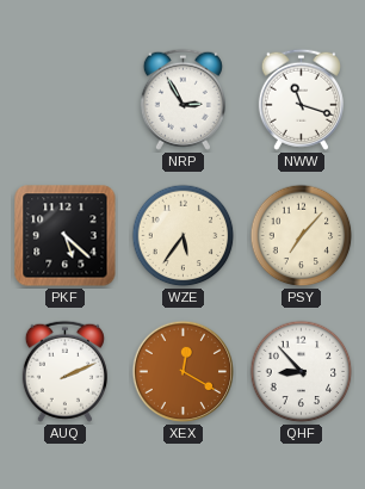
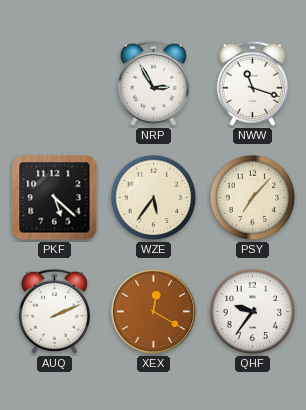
QHF: 8:53 -> 9:36 (253, 312)
